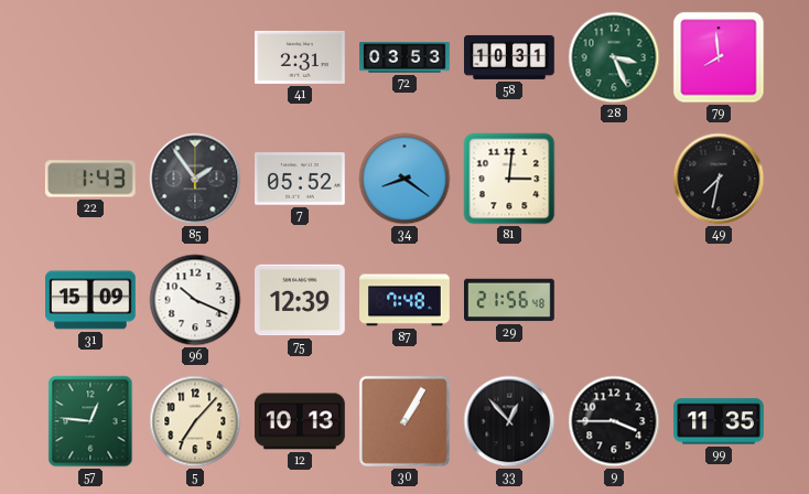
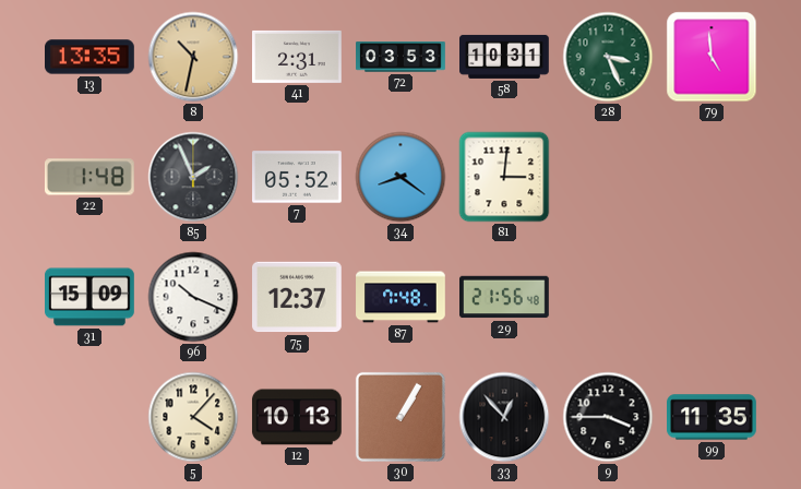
13: none -> 13:35 (91, 57)
8: none -> 10:32 (193, 57)
79: 7:59 -> 4:59 (712, 57)
22: 1:43 -> 1:48 (89, 177)
85: 1:54 -> 1:56 (193, 177)
49: 7:32 -> none (719, 179)
75: 12:39 -> 12:37 (298, 297)
57: 12:46 -> none (90, 421)
5: 7:07 -> 4:07 (193, 417)
